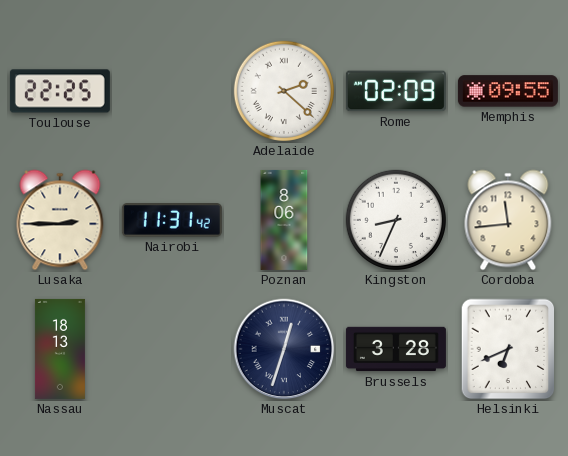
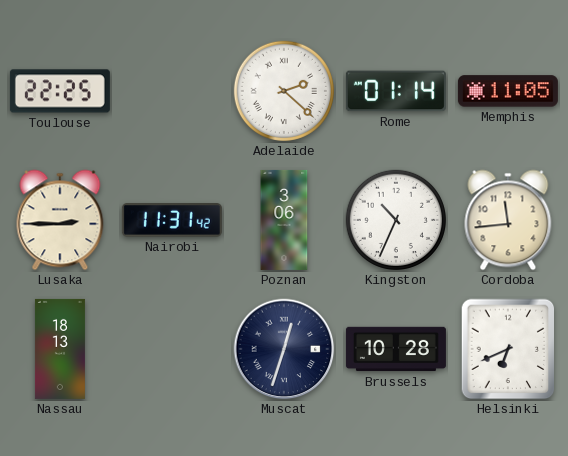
Rome: 02:09 -> 01:14 (396, 91)
Memphis: 09:55 -> 11:05 (508, 91)
Poznan: 8:06 -> 3:06 (284, 220)
Kingston: 8:34 -> 10:34 (396, 220)
Brussels: 3:28 -> 10:28 (396, 349)
